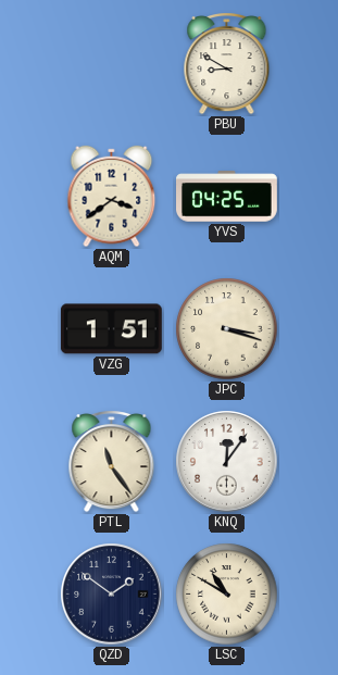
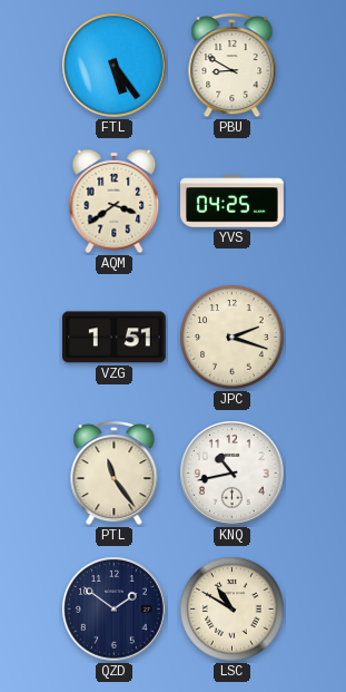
FTL: none -> 5:24 (115, 66)
JPC: 3:18 -> 2:18 (233, 338)
KNQ: 12:06 -> 10:43 (233, 474)
